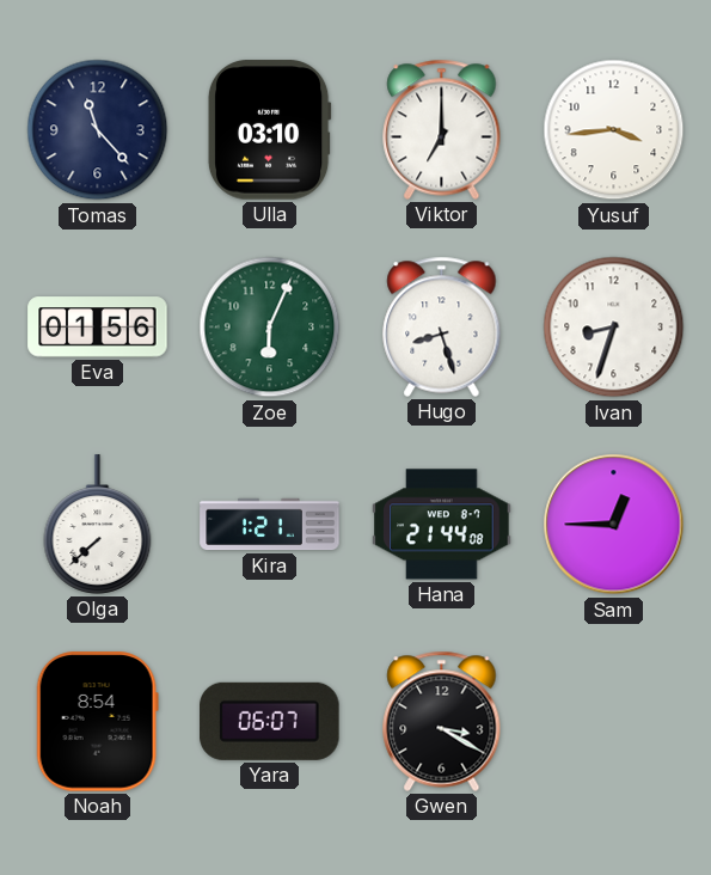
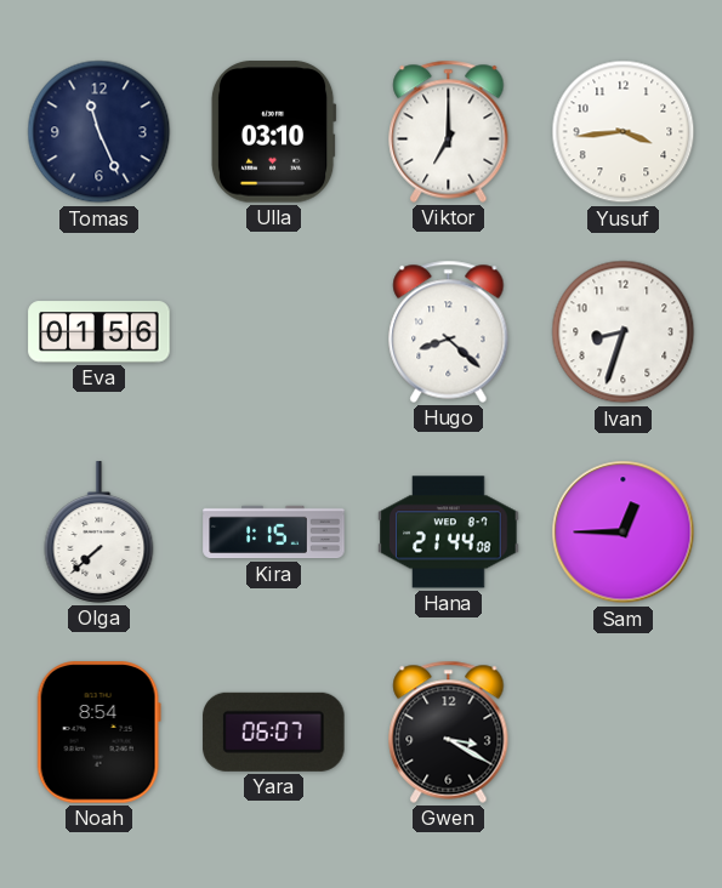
Tomas: 11:23 -> 11:26 (100, 132)
Zoe: 6:04 -> none (270, 328)
Hugo: 8:27 -> 8:22 (449, 331)
Kira: 1:21 -> 1:15 (274, 533)
